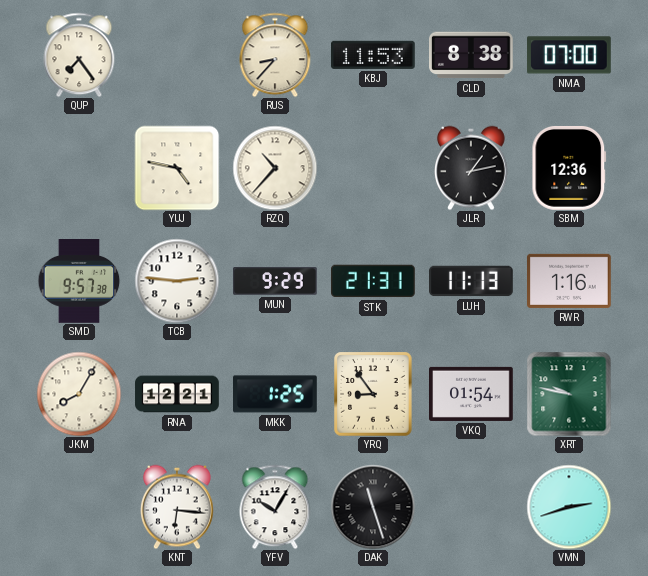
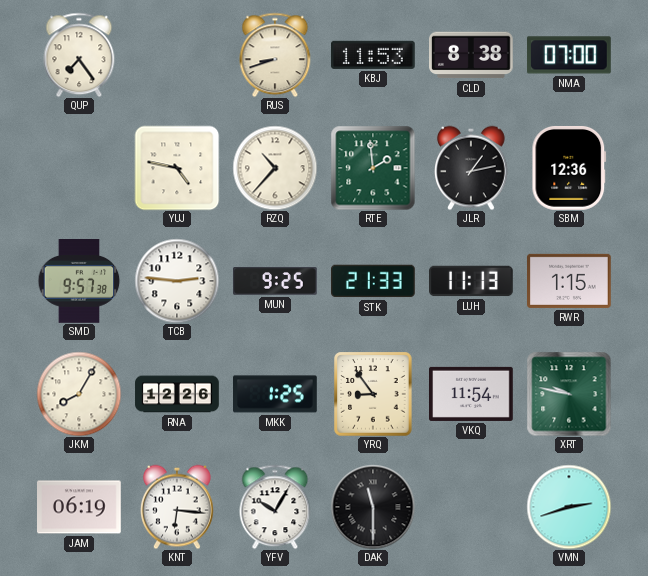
RUS: 8:37 -> 8:42 (275, 55)
RTE: none -> 1:59 (373, 168)
MUN: 9:29 -> 9:25 (275, 281)
STK: 21:31 -> 21:33 (374, 281)
RWR: 1:16 -> 1:15 (570, 281)
RNA: 12:21 -> 12:26 (177, 394)
VKQ: 01:54 -> 11:54 (472, 394)
JAM: none -> 06:19 (80, 507)
DAK: 11:27 -> 11:30 (373, 507)
